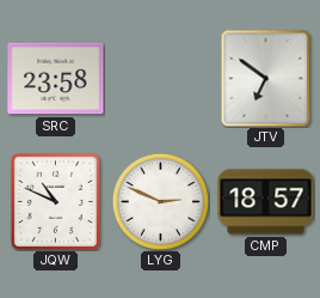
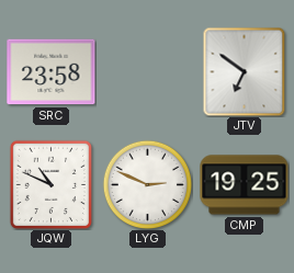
CMP: 18:57 -> 19:25 (245, 185)
